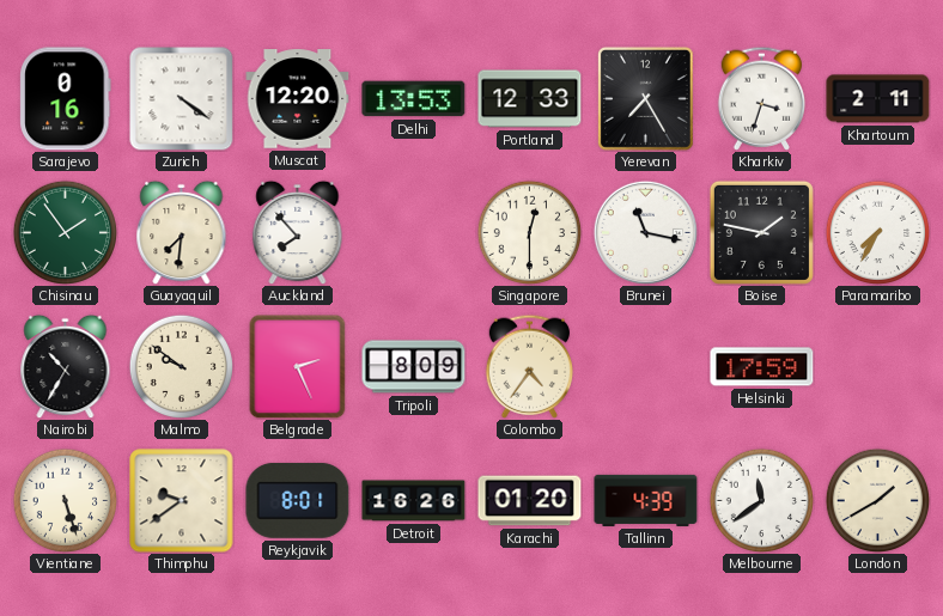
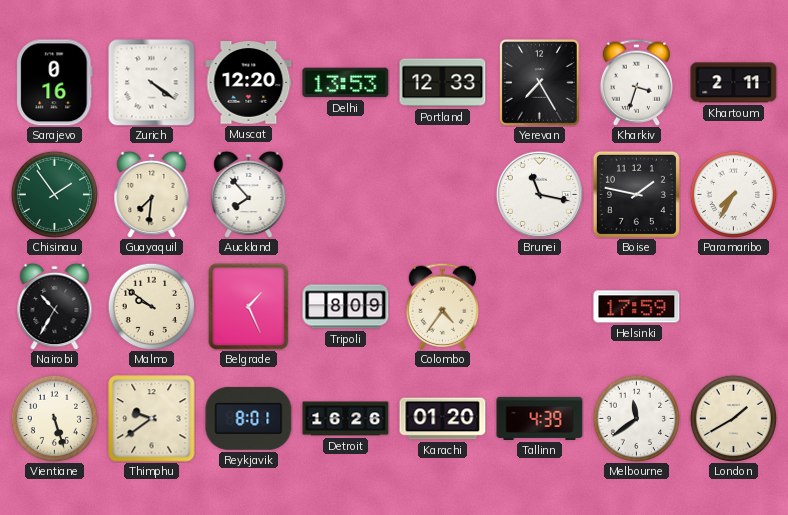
Singapore: 12:30 -> none (529, 232)
Belgrade: 2:26 -> 1:26 (249, 306)
